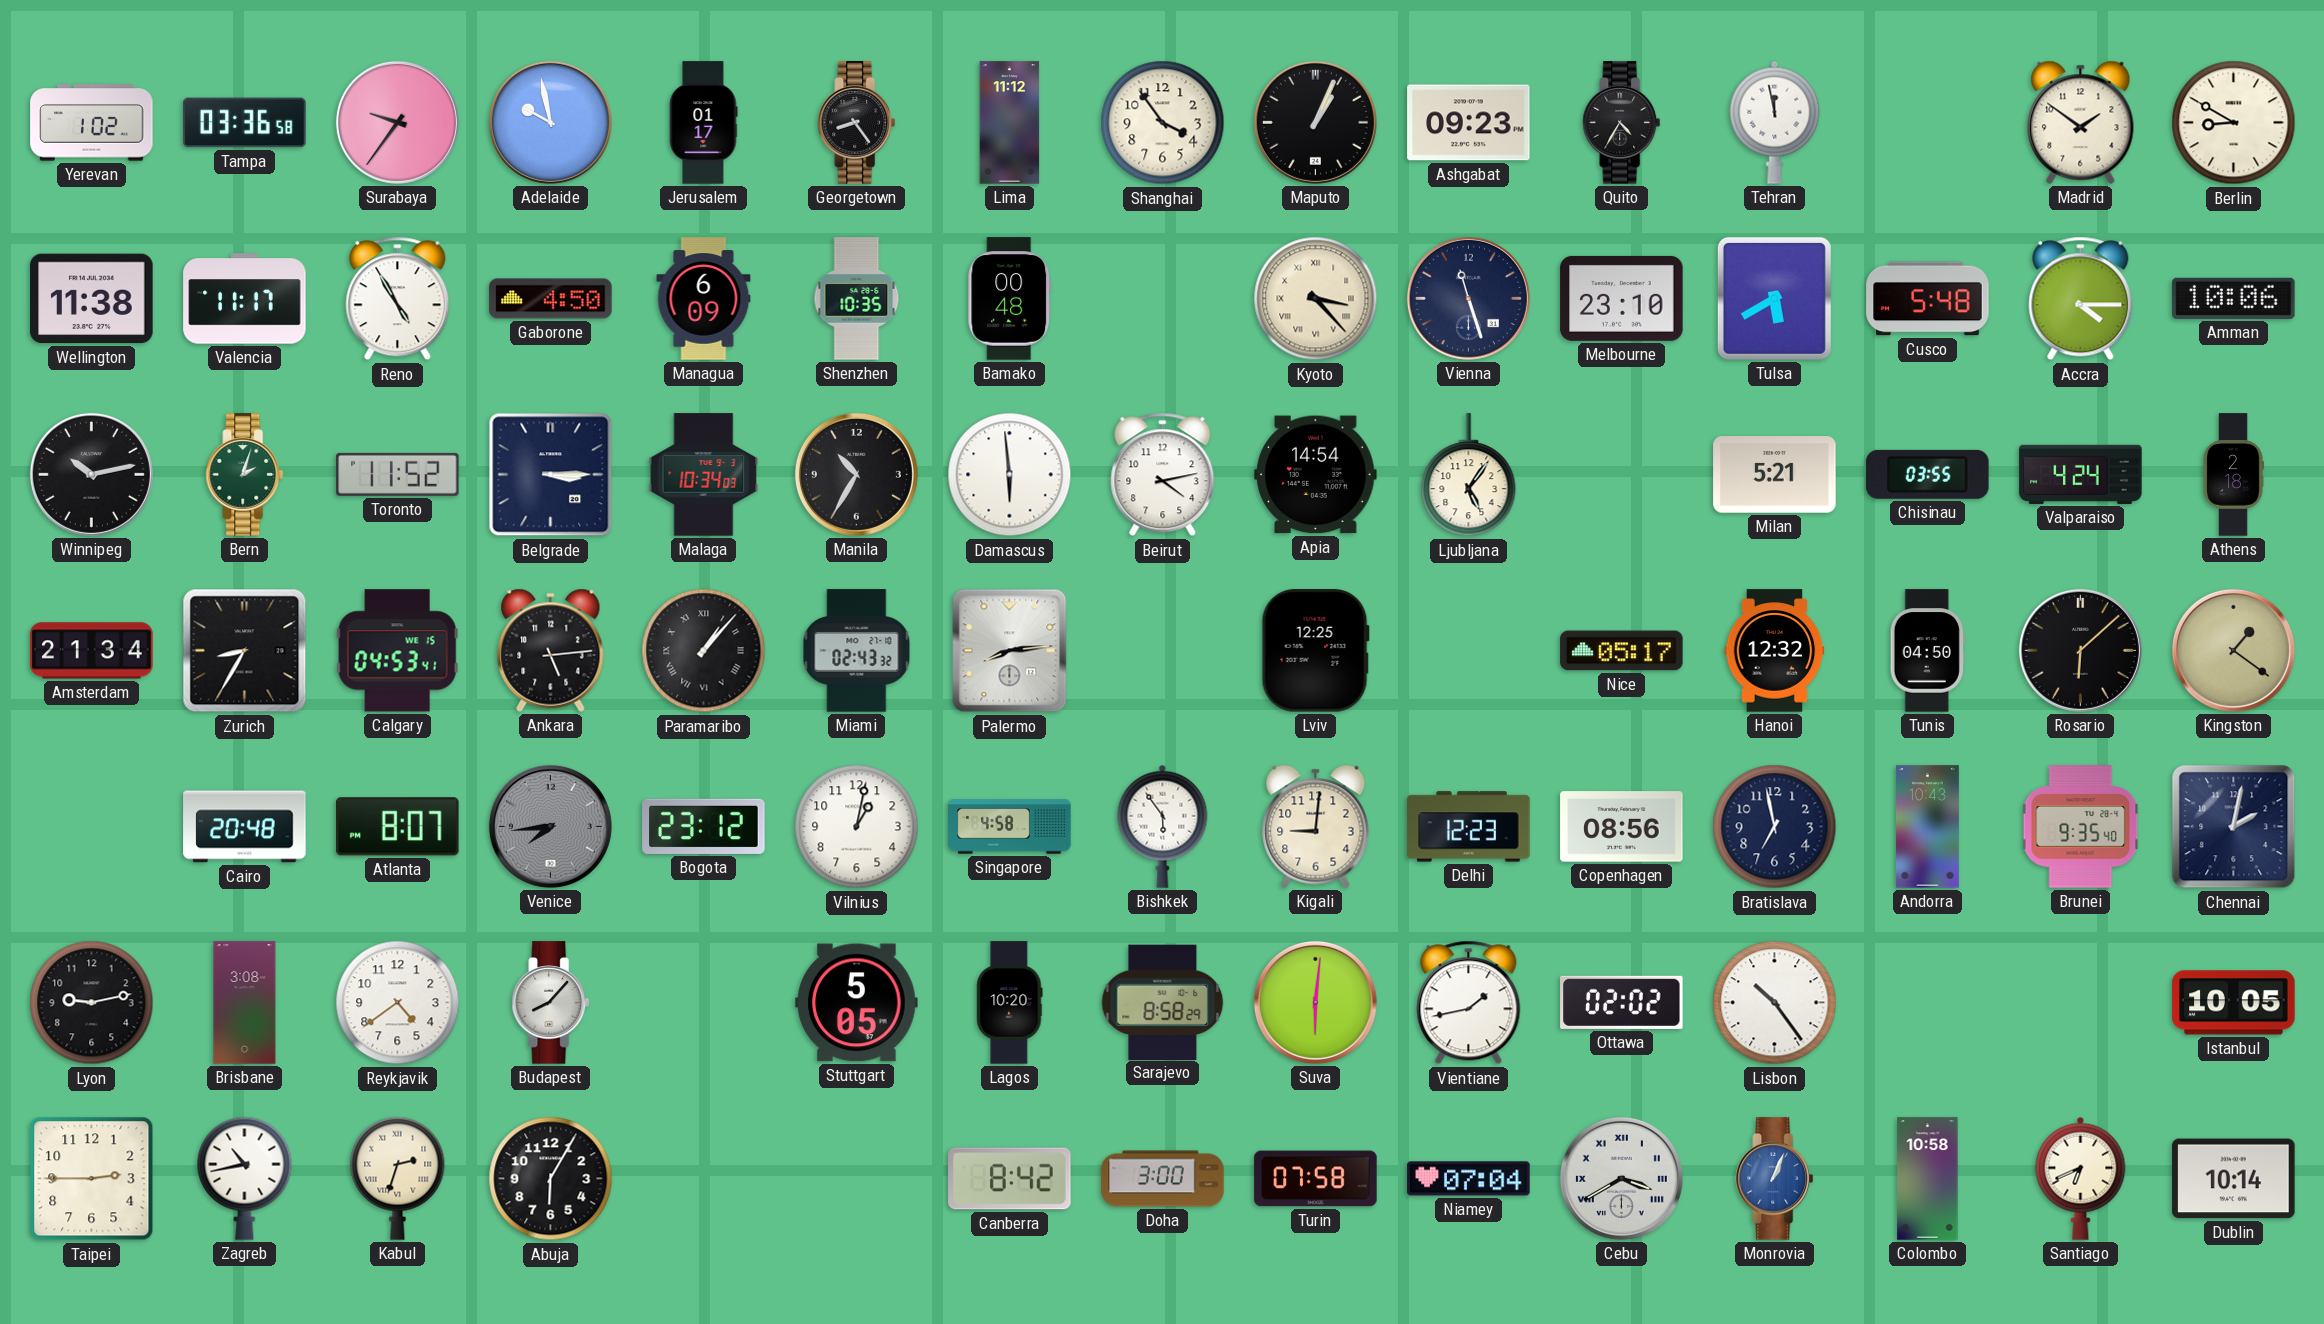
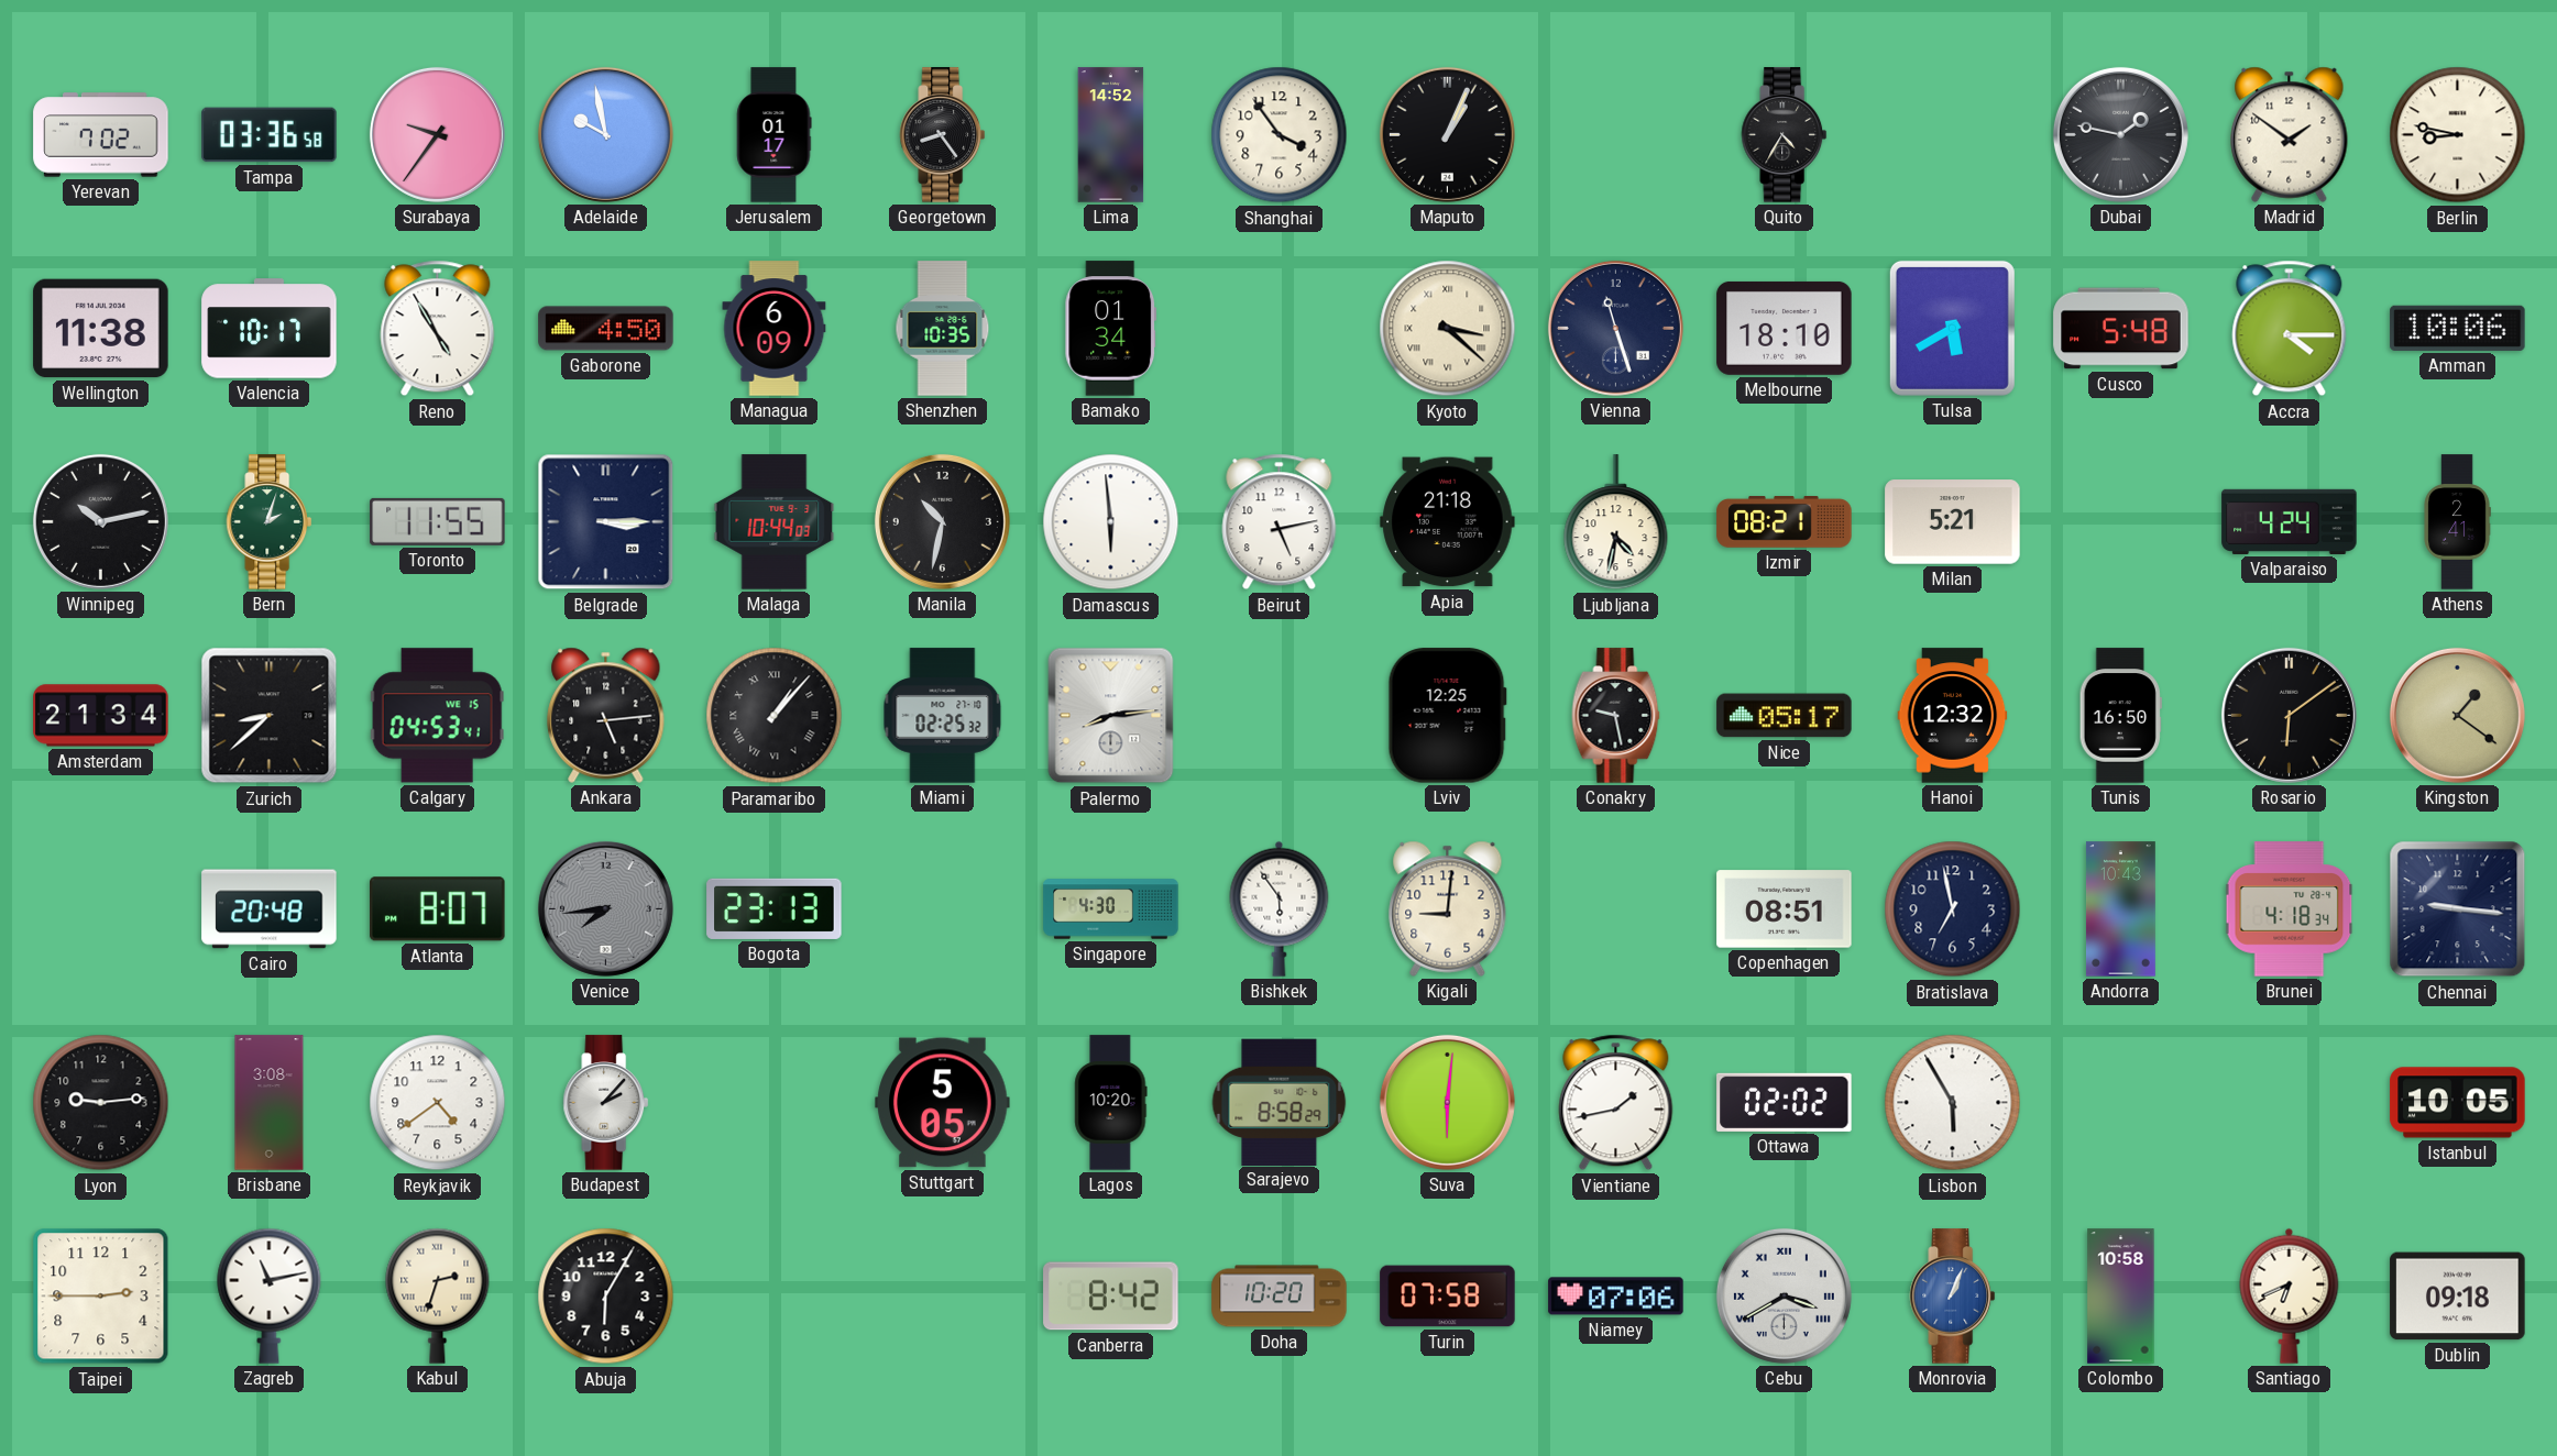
Yerevan: 1:02 -> 7:02 (101, 135)
Lima: 11:12 -> 14:52 (1111, 135)
Ashgabat: 09:23 -> none (1469, 123)
Tehran: 11:58 -> none (1775, 122)
Dubai: none -> 1:47 (2120, 134)
Berlin: 8:50 -> 8:47 (2458, 135)
Valencia: 11:17 -> 10:17 (270, 329)
Bamako: 00:48 -> 01:34 (1111, 329)
Kyoto: 3:23 -> 3:22 (1448, 329)
Melbourne: 23:10 -> 18:10 (1785, 328)
Toronto: 11:52 -> 11:55 (438, 521)
Malaga: 10:34 -> 10:44 (775, 522)
Manila: 10:35 -> 10:32 (942, 521)
Beirut: 4:13 -> 5:13 (1280, 522)
Apia: 14:54 -> 21:18 (1448, 522)
Ljubljana: 5:06 -> 4:32 (1616, 522)
Izmir: none -> 08:21 (1785, 522)
Chisinau: 03:55 -> none (1928, 474)
Athens: 2:18 -> 2:41 (2457, 522)
Zurich: 8:35 -> 8:38 (270, 716)
Miami: 02:43 -> 02:25 (943, 716)
Conakry: none -> 9:28 (1616, 716)
Tunis: 04:50 -> 16:50 (2120, 716)
Rosario: 6:08 -> 6:09 (2289, 715)
Bogota: 23:12 -> 23:13 (775, 908)
Vilnius: 1:02 -> none (857, 827)
Singapore: 4:58 -> 4:30 (1111, 909)
Delhi: 12:23 -> none (1469, 827)
Copenhagen: 08:56 -> 08:51 (1785, 909)
Brunei: 9:35 -> 4:18 (2290, 909)
Chennai: 2:02 -> 9:16 (2458, 909)
Lyon: 9:13 -> 9:14 (101, 1103)
Budapest: 8:07 -> 2:07 (606, 1103)
Lisbon: 10:24 -> 5:55 (1953, 1103)
Zagreb: 10:43 -> 11:13 (270, 1295)
Doha: 3:00 -> 10:20 (1280, 1297)
Niamey: 07:04 -> 07:06 (1616, 1297)
Dublin: 10:14 -> 09:18 (2458, 1297)
